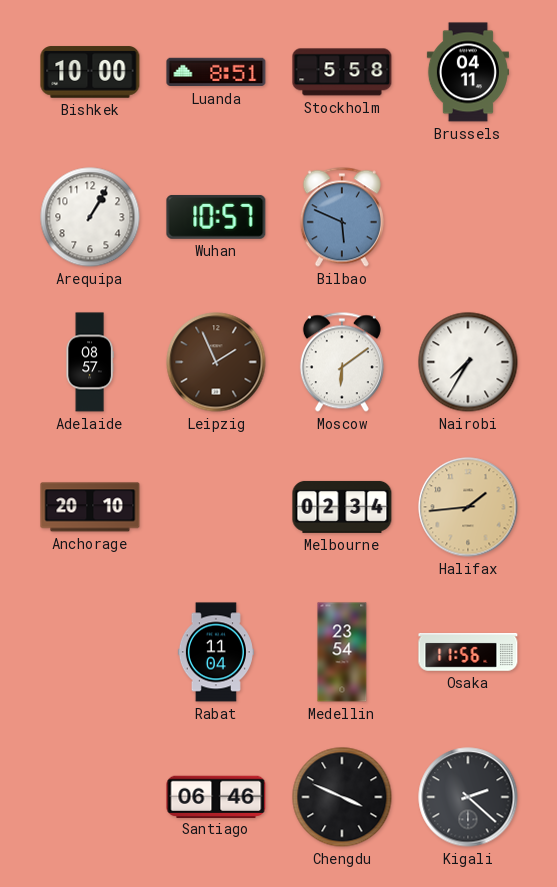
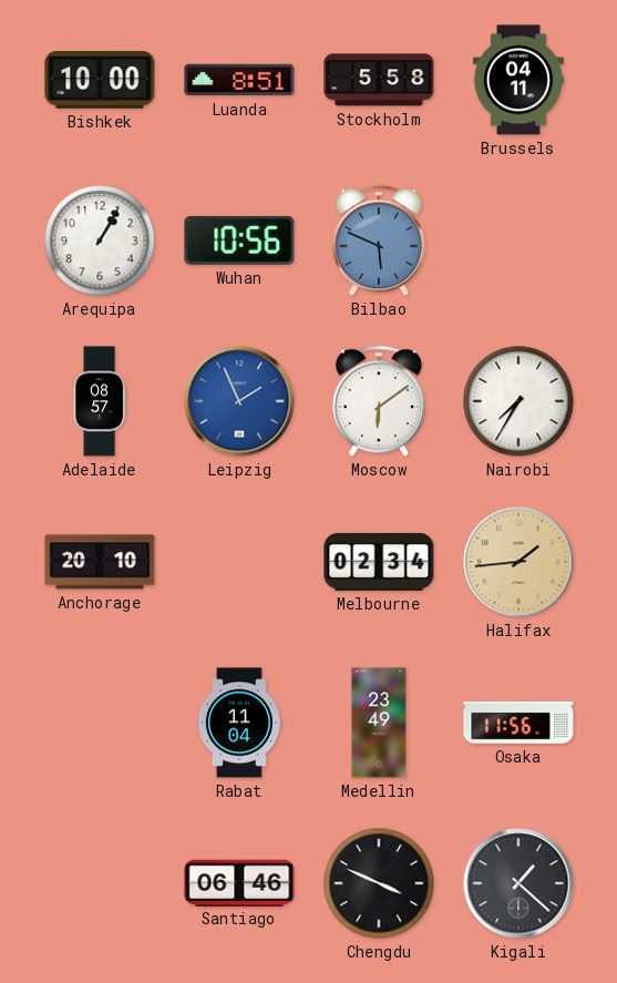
Wuhan: 10:57 -> 10:56 (239, 240)
Leipzig dial: brown -> blue (239, 401)
Medellin: 23:54 -> 23:49 (379, 723)
Kigali: 2:22 -> 1:22 (518, 883)
